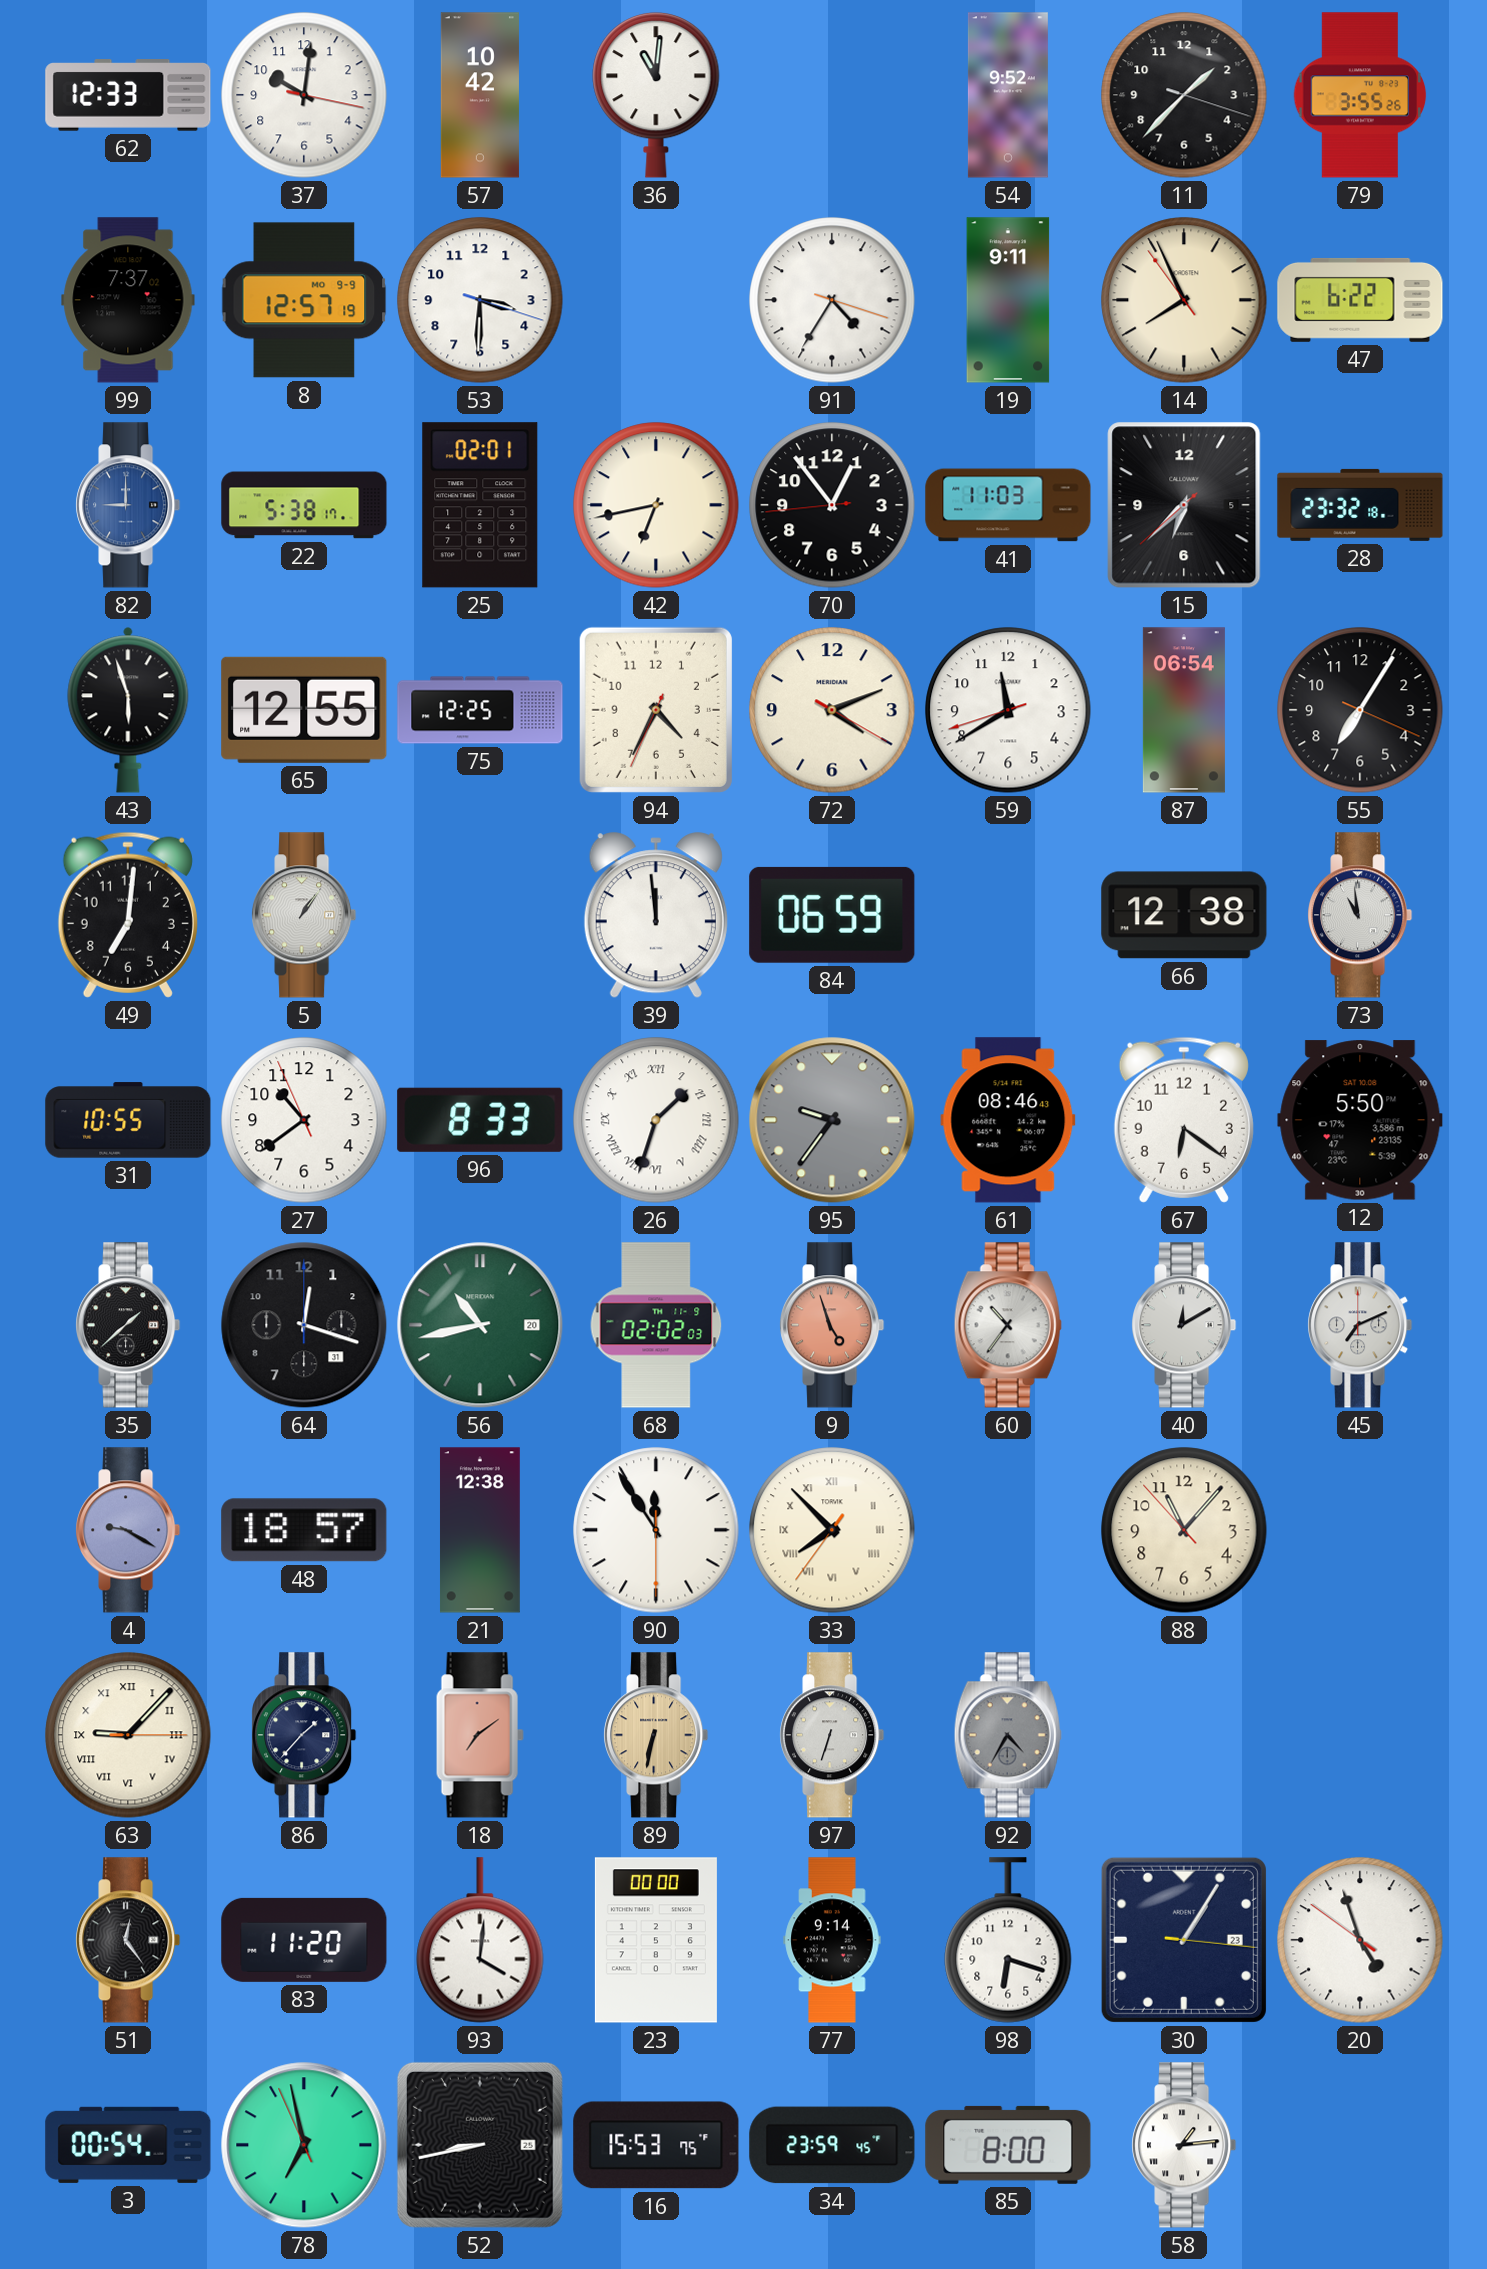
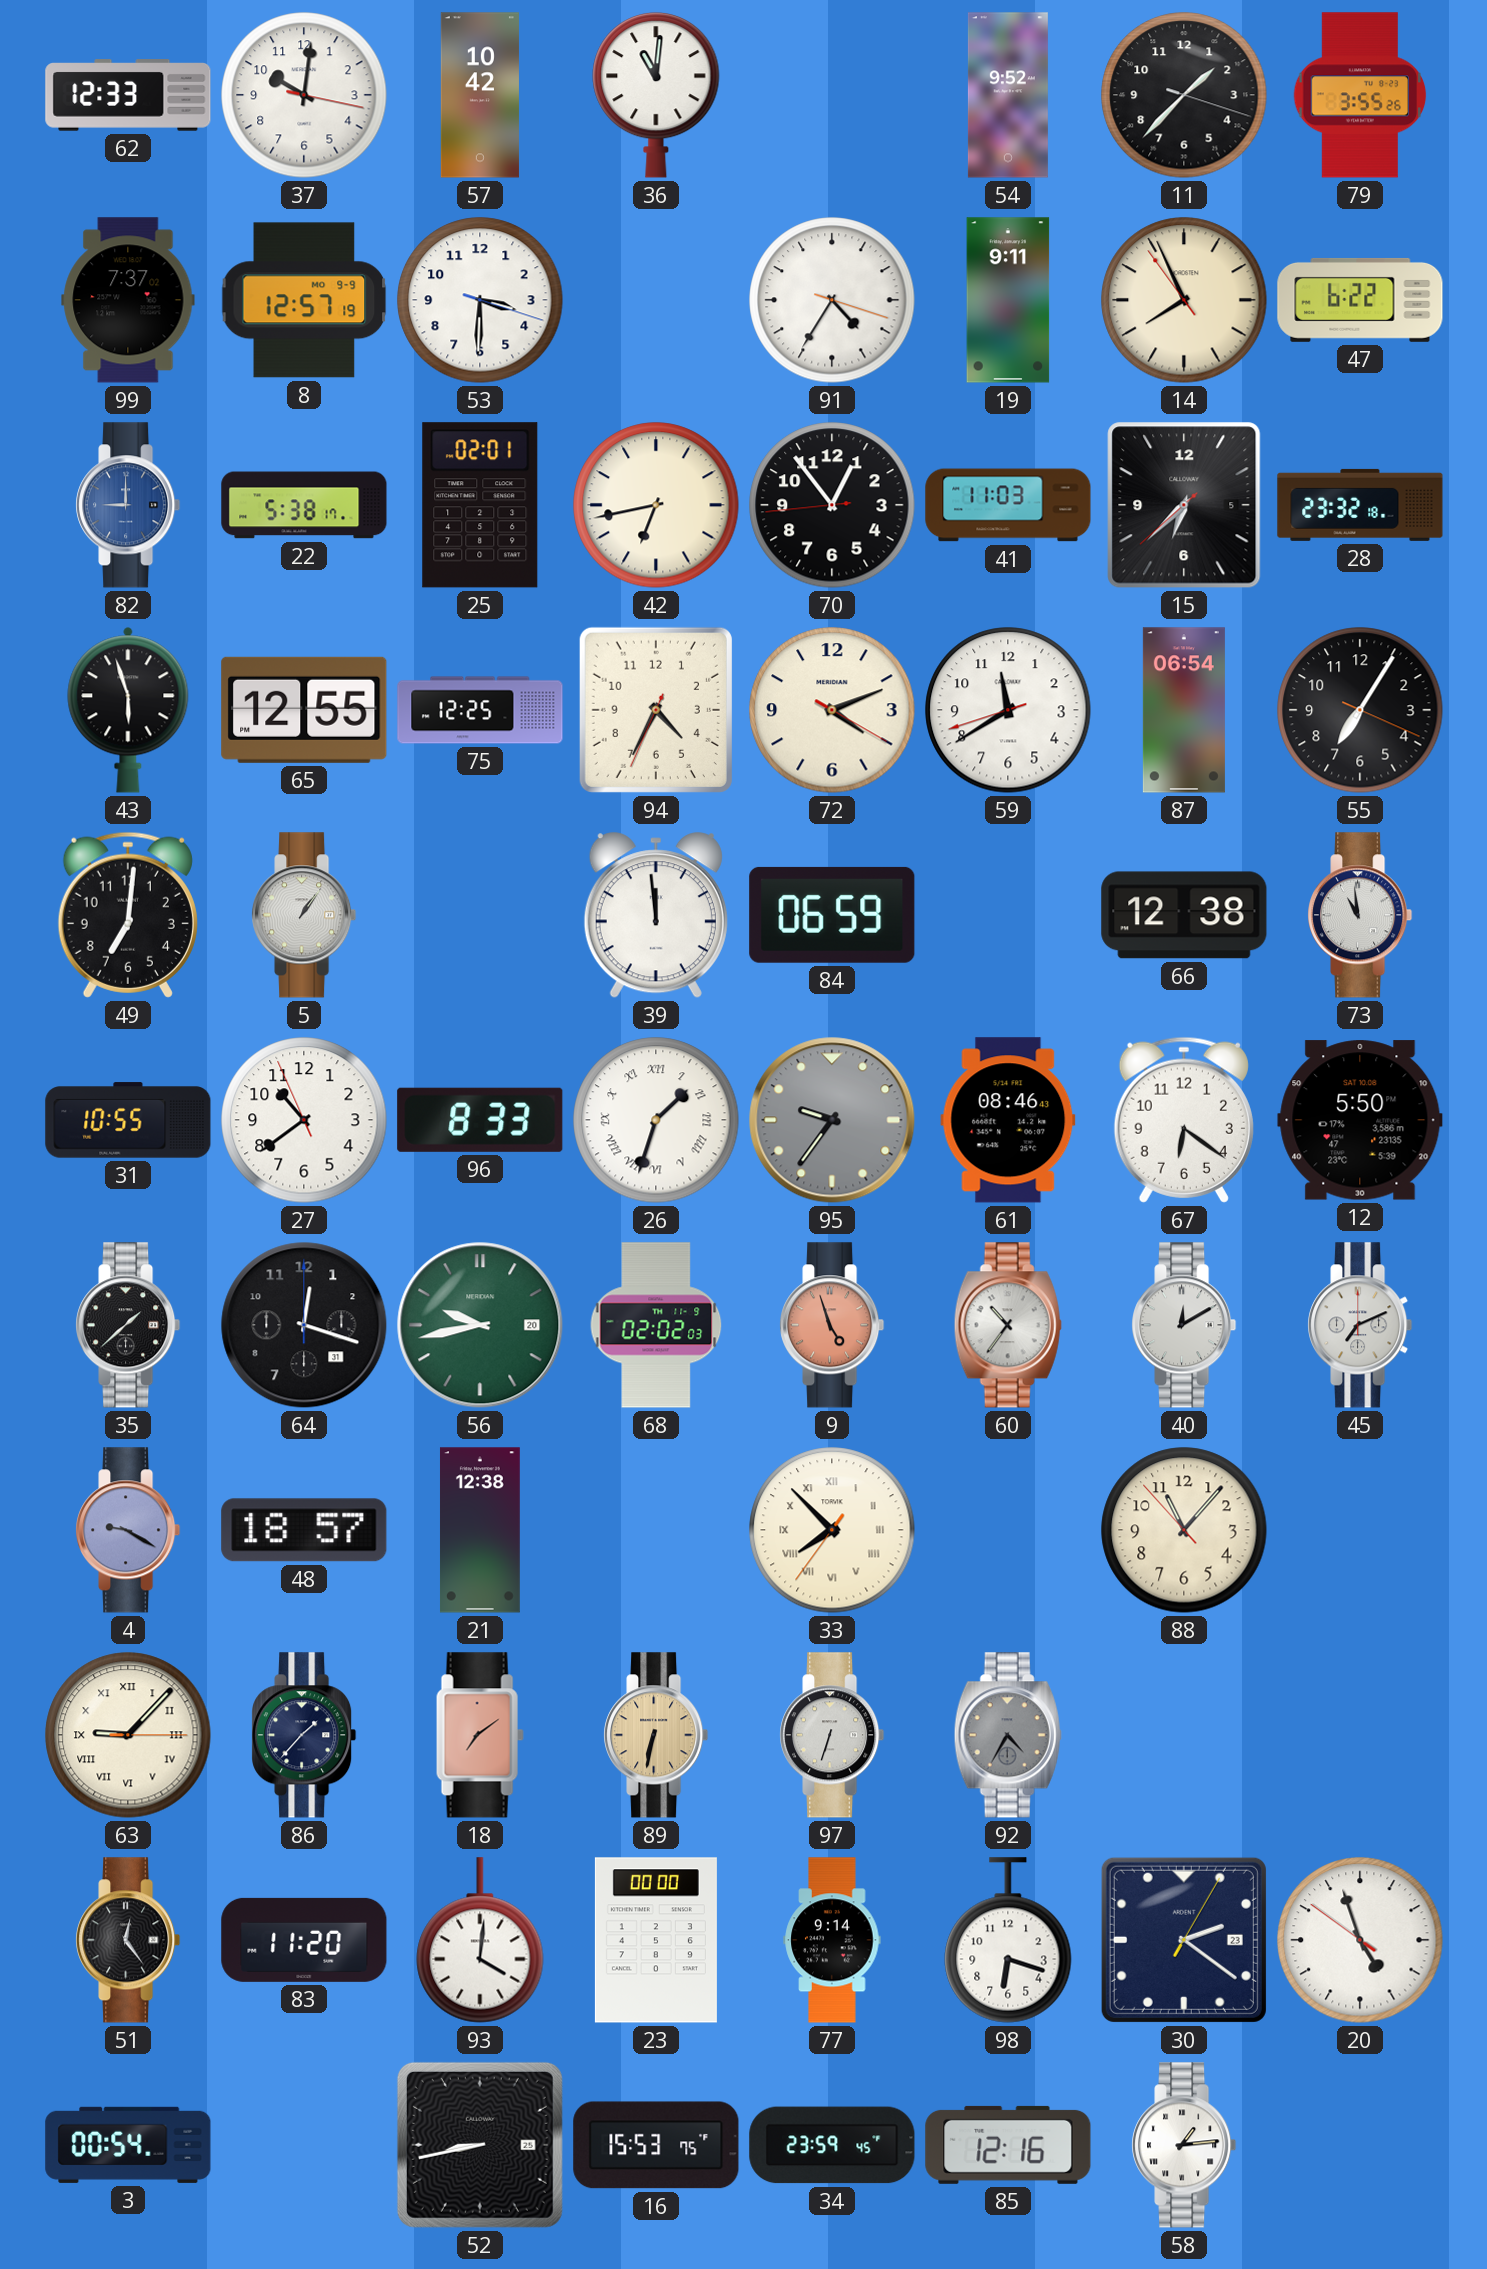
56: 10:43 -> 9:43 (480, 1325)
90: 11:54 -> none (656, 1530)
30: 1:05 -> 2:21 (1184, 1940)
78: 6:57 -> none (304, 2145)
85: 8:00 -> 12:16 (1008, 2145)
